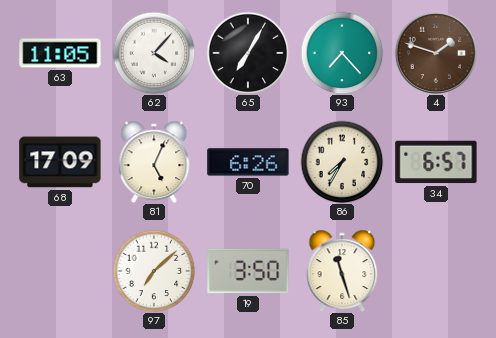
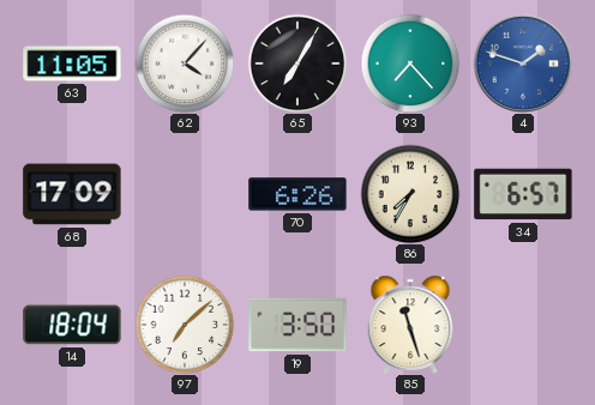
4 dial: brown -> blue (523, 64)
81: 5:04 -> none (154, 161)
14: none -> 18:04 (72, 325)
